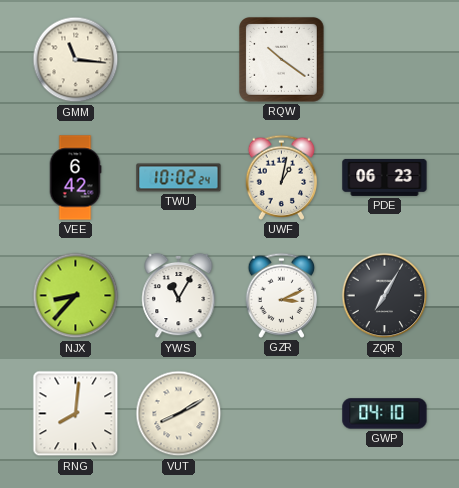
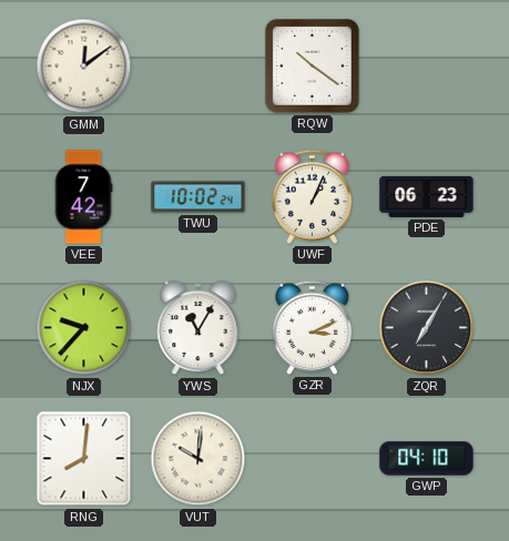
GMM: 11:16 -> 12:09 (84, 67)
VEE: 6:42 -> 7:42 (83, 197)
UWF: 1:02 -> 1:04 (313, 196)
NJX: 8:37 -> 9:37 (84, 328)
VUT: 8:10 -> 10:01 (198, 459)
